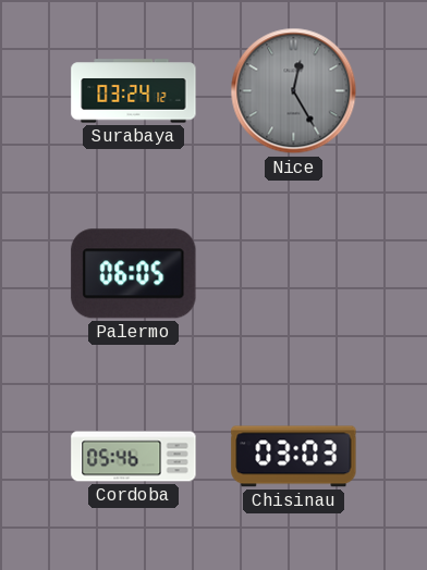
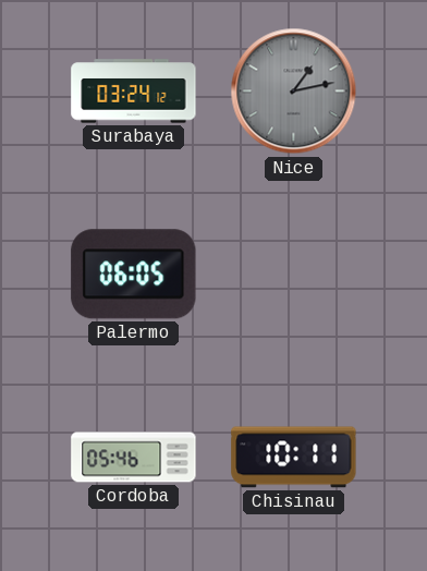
Nice: 12:25 -> 1:13 (294, 92)
Chisinau: 03:03 -> 10:11 (294, 458)
